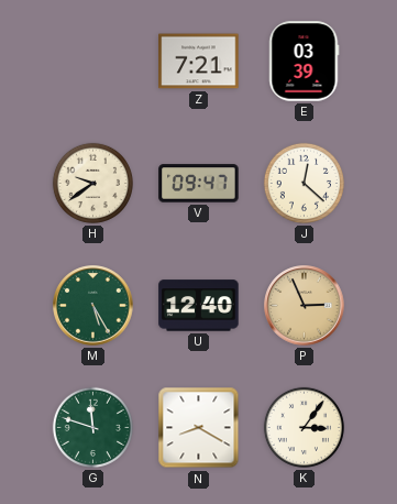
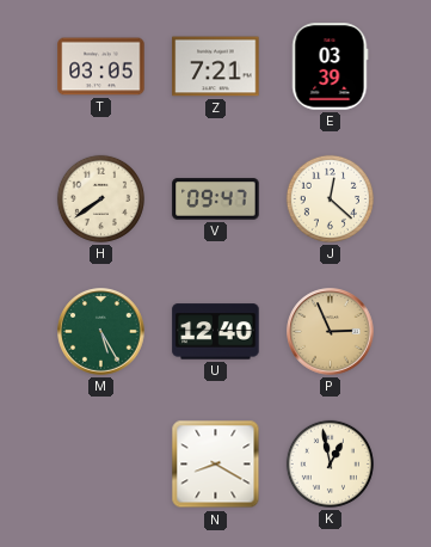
T: none -> 03:05 (101, 67)
H: 9:39 -> 7:39 (100, 198)
G: 11:48 -> none (92, 427)
K: 3:06 -> 12:58 (330, 463)
